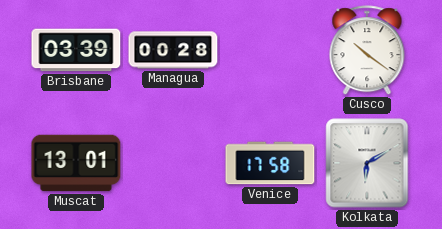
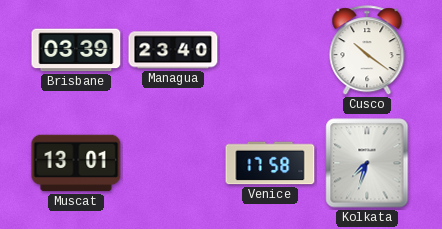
Managua: 00:28 -> 23:40 (173, 50)
Kolkata: 6:10 -> 7:33 (367, 163)
